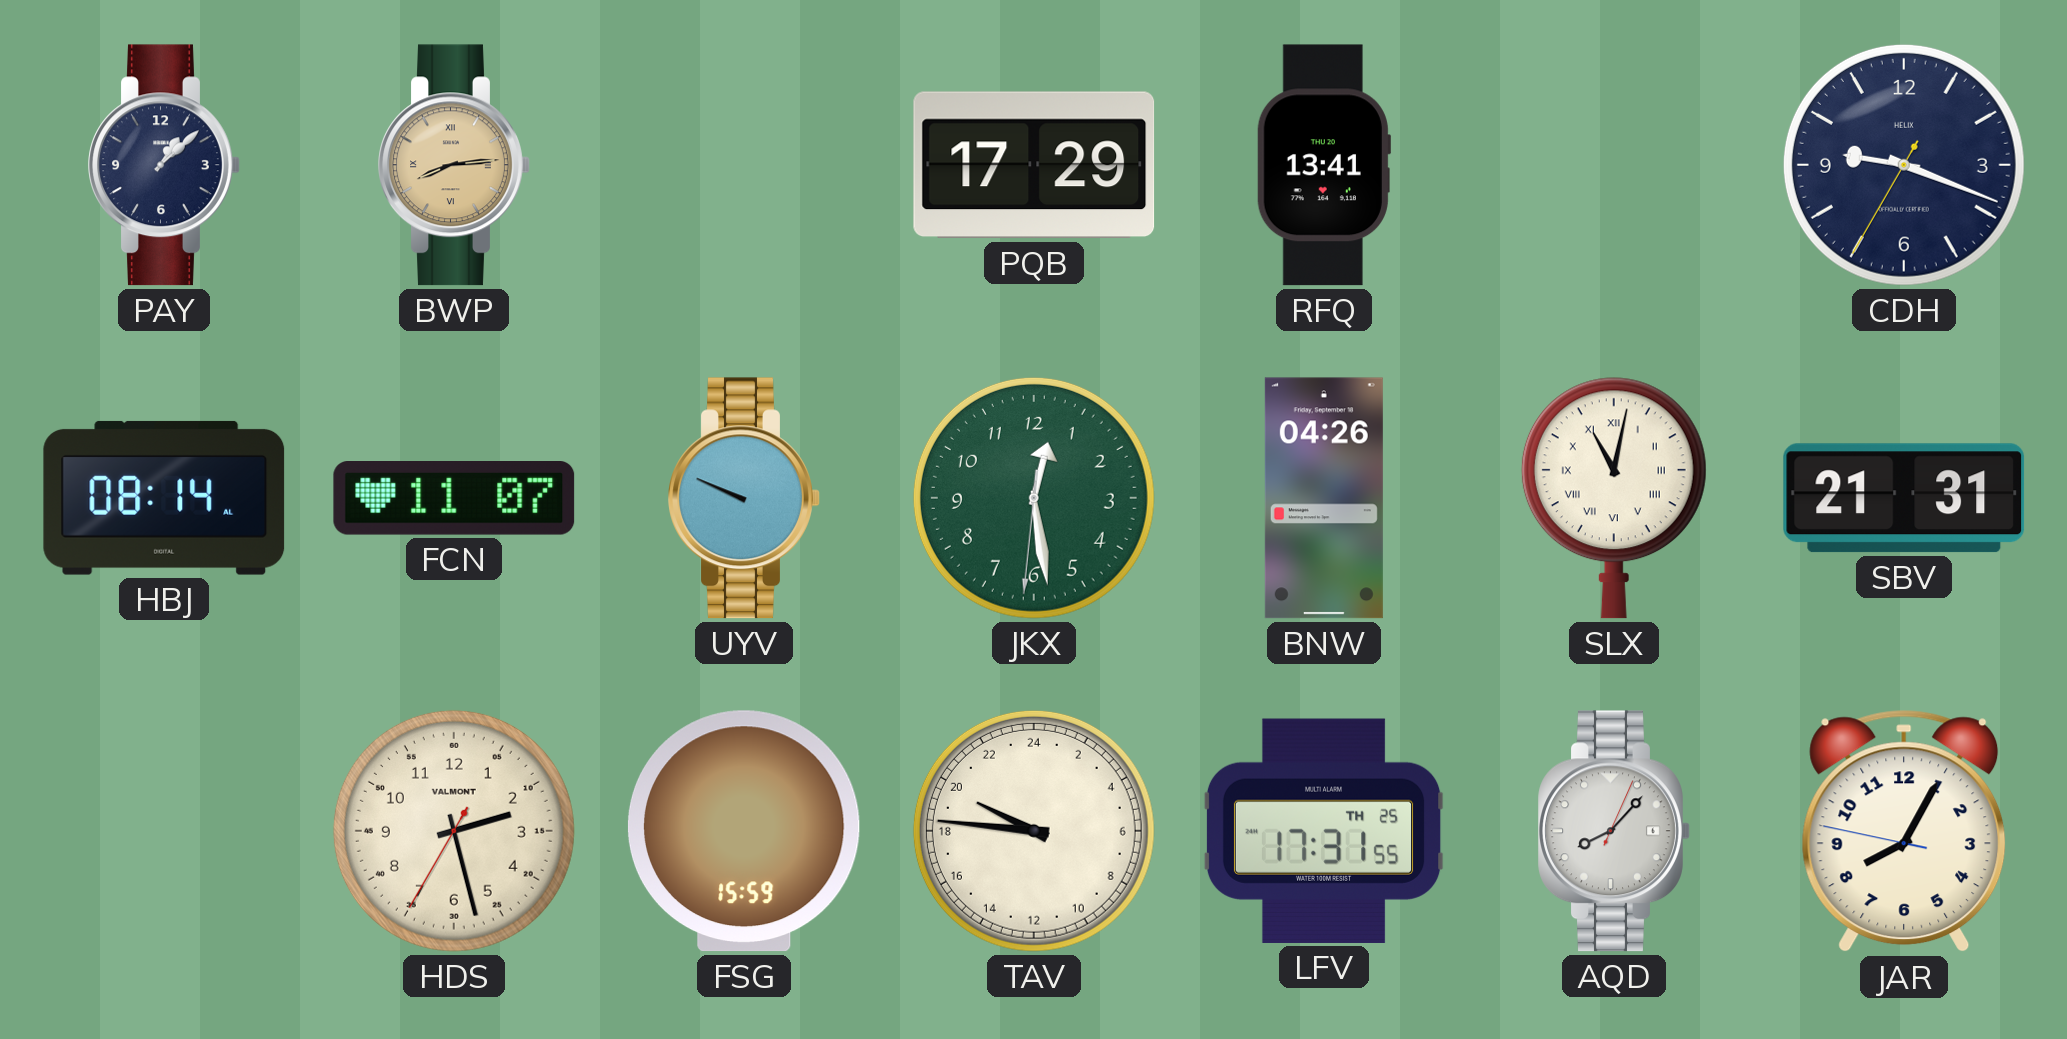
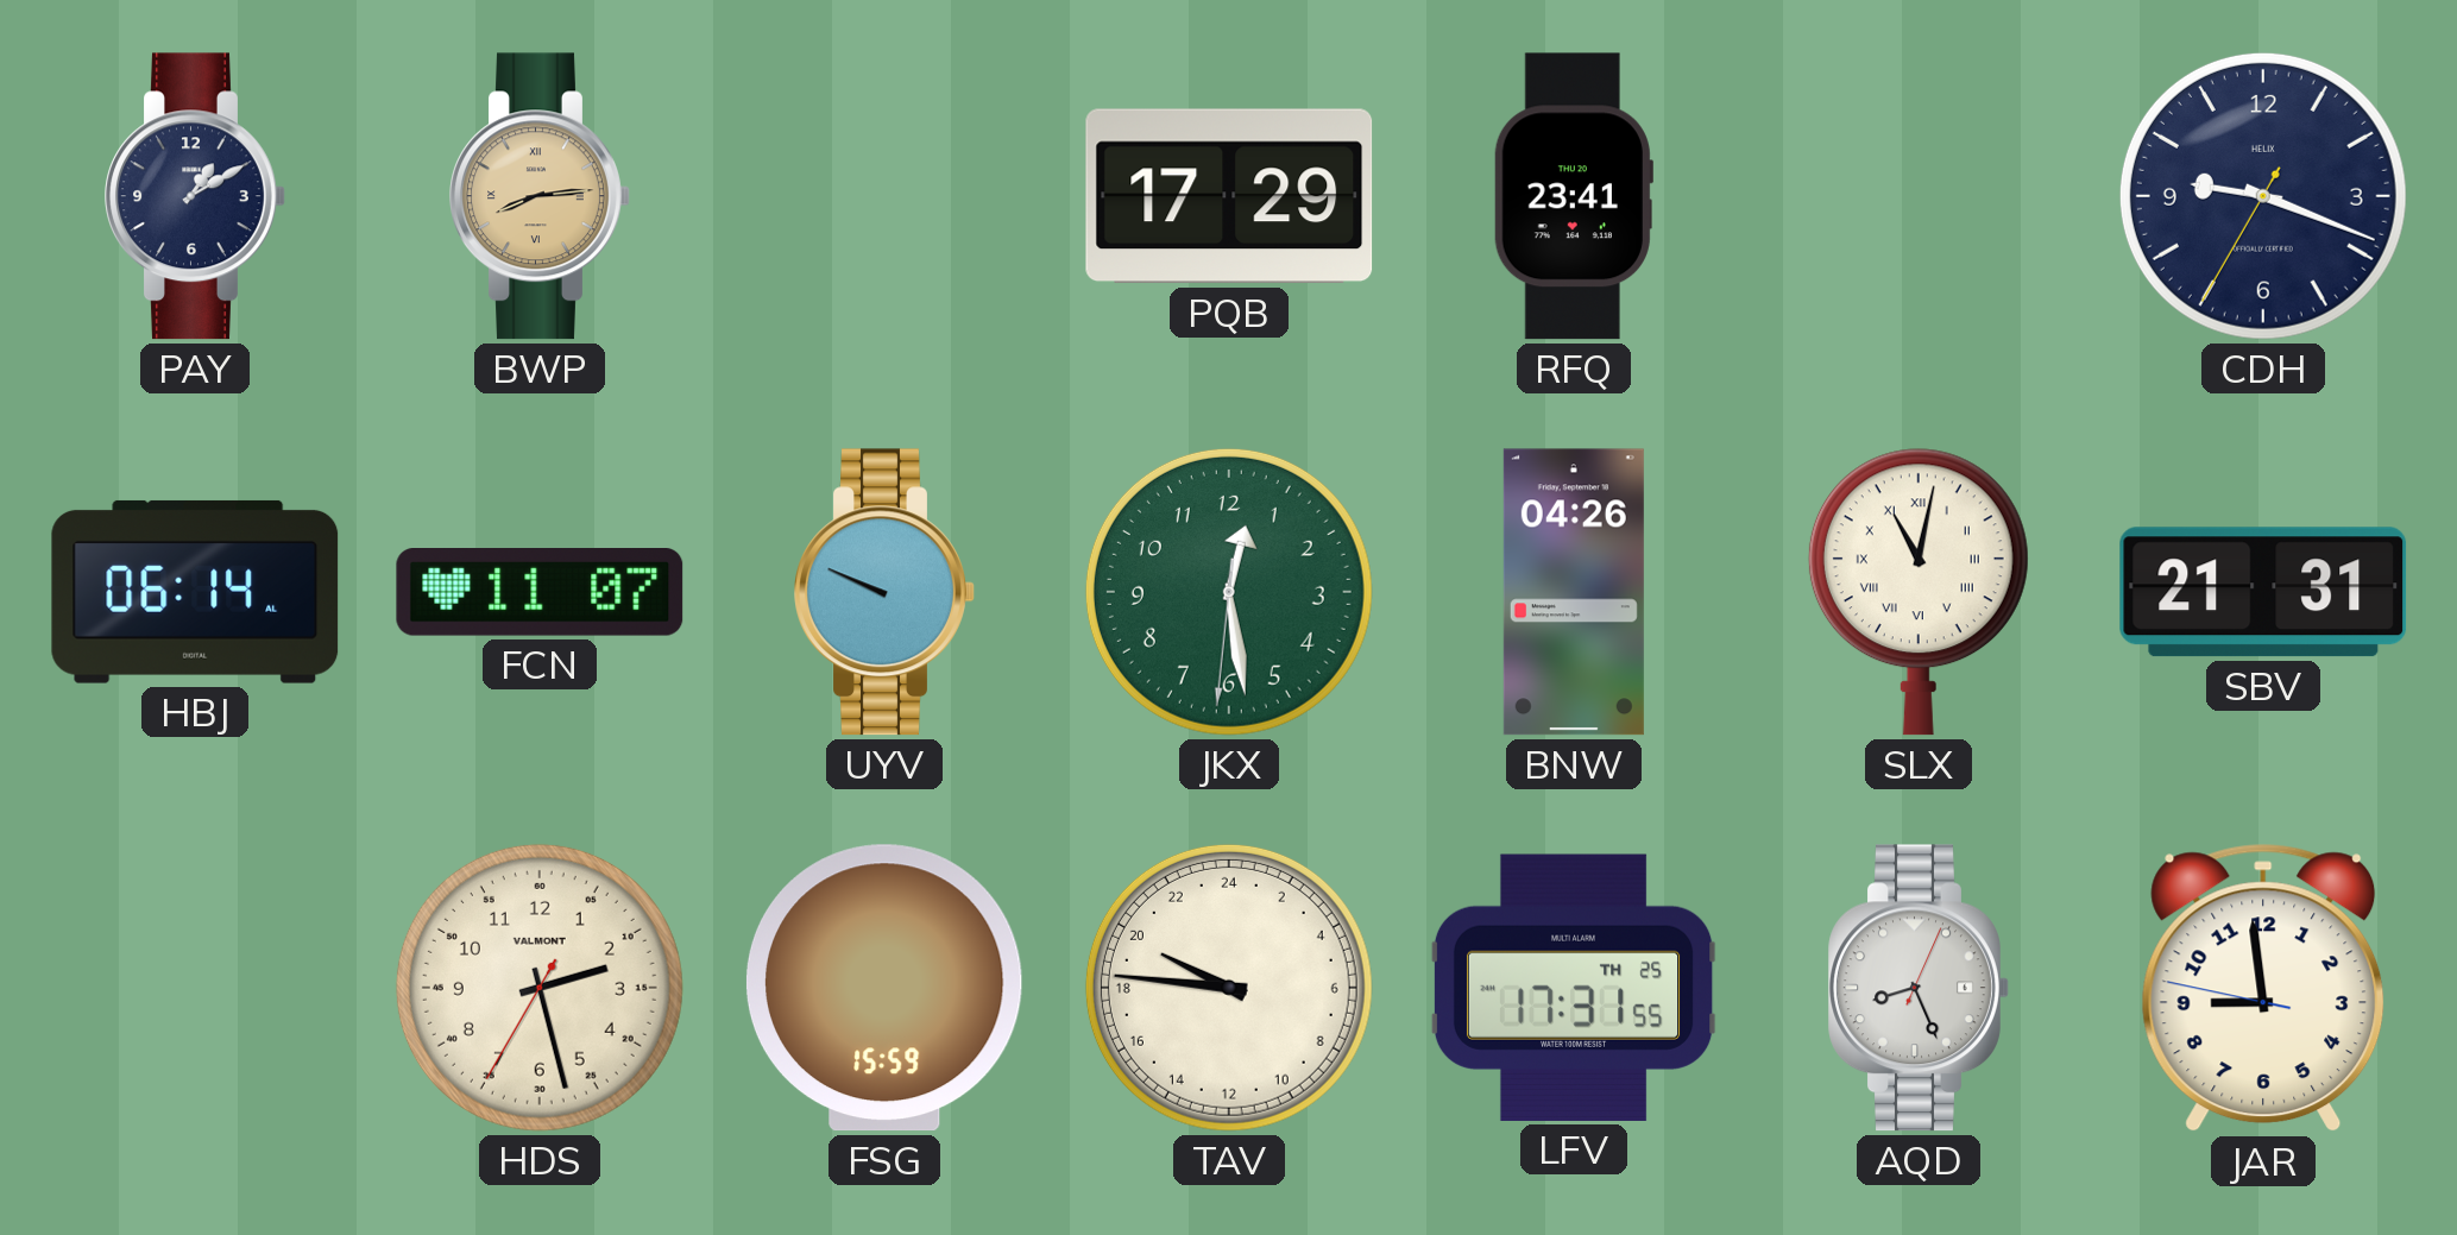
PAY: 1:08 -> 1:10 (195, 196)
RFQ: 13:41 -> 23:41 (1573, 196)
HBJ: 08:14 -> 06:14 (195, 592)
AQD: 8:07 -> 8:26 (1919, 988)
JAR: 8:04 -> 8:58 (2263, 988)
